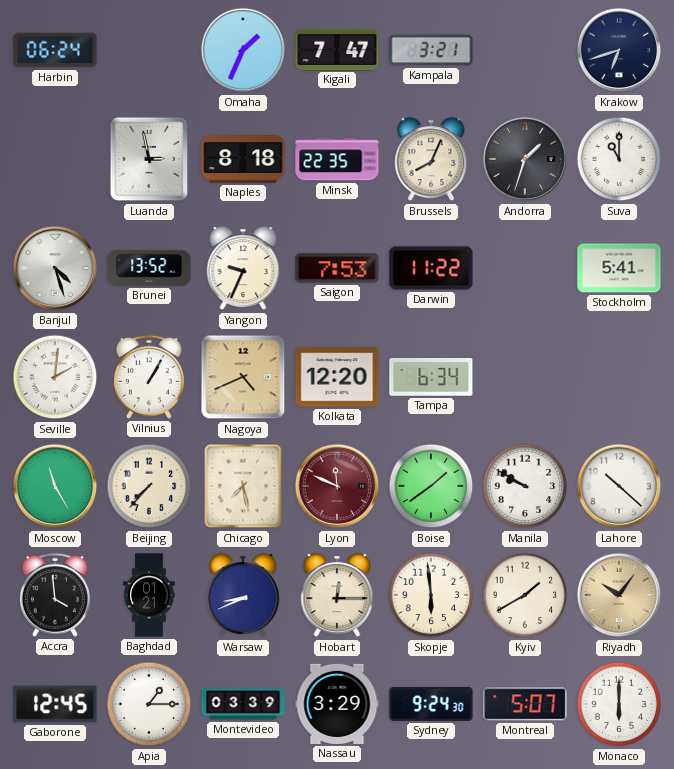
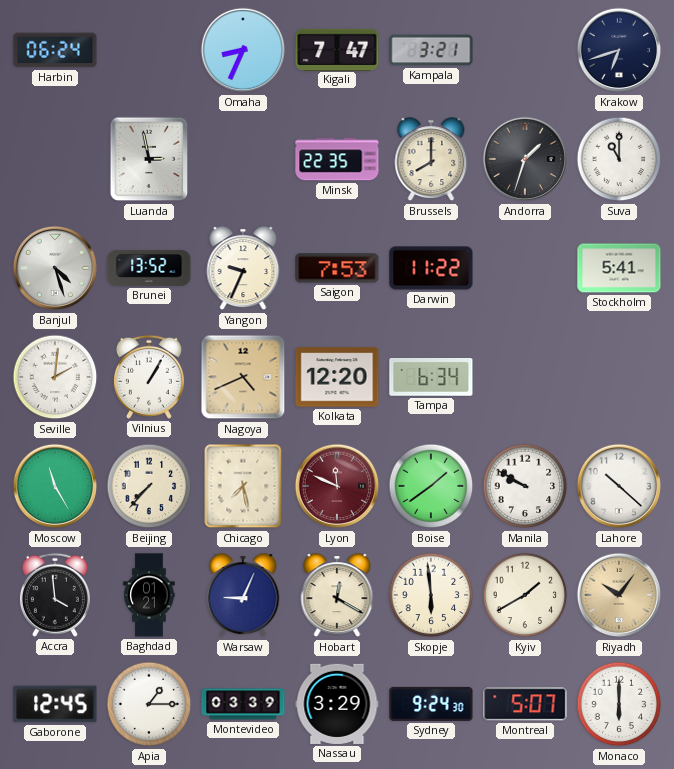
Omaha: 1:34 -> 8:34 (243, 50)
Naples: 8:18 -> none (243, 159)
Brussels: 8:04 -> 8:00 (431, 160)
Warsaw: 8:41 -> 9:04 (243, 596)
Hobart: 12:15 -> 12:20 (337, 596)
